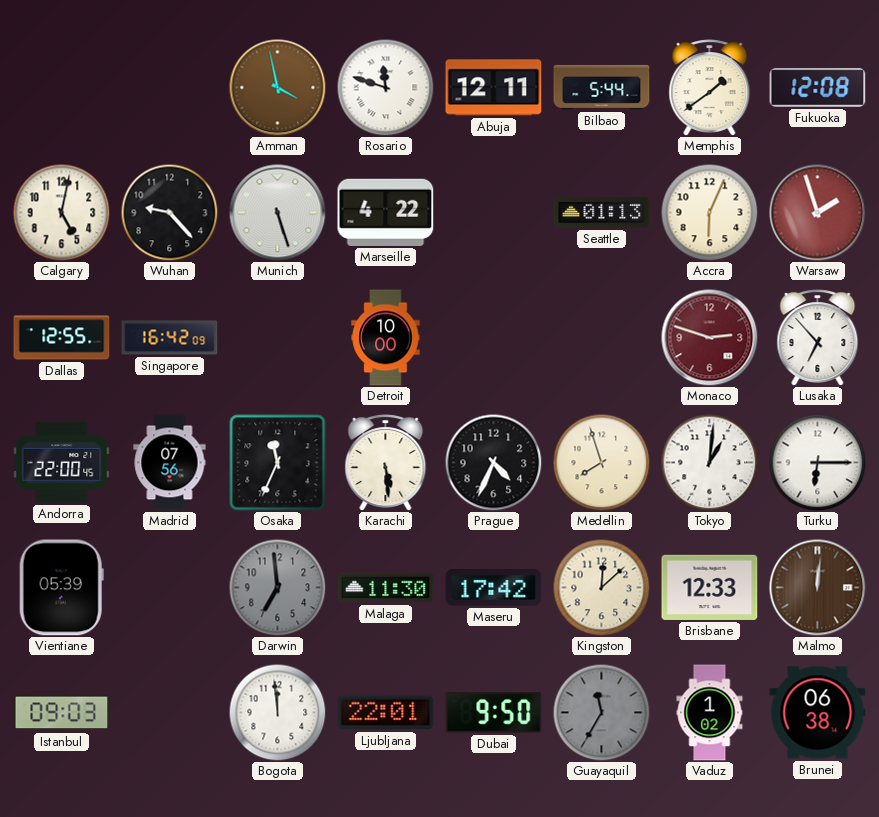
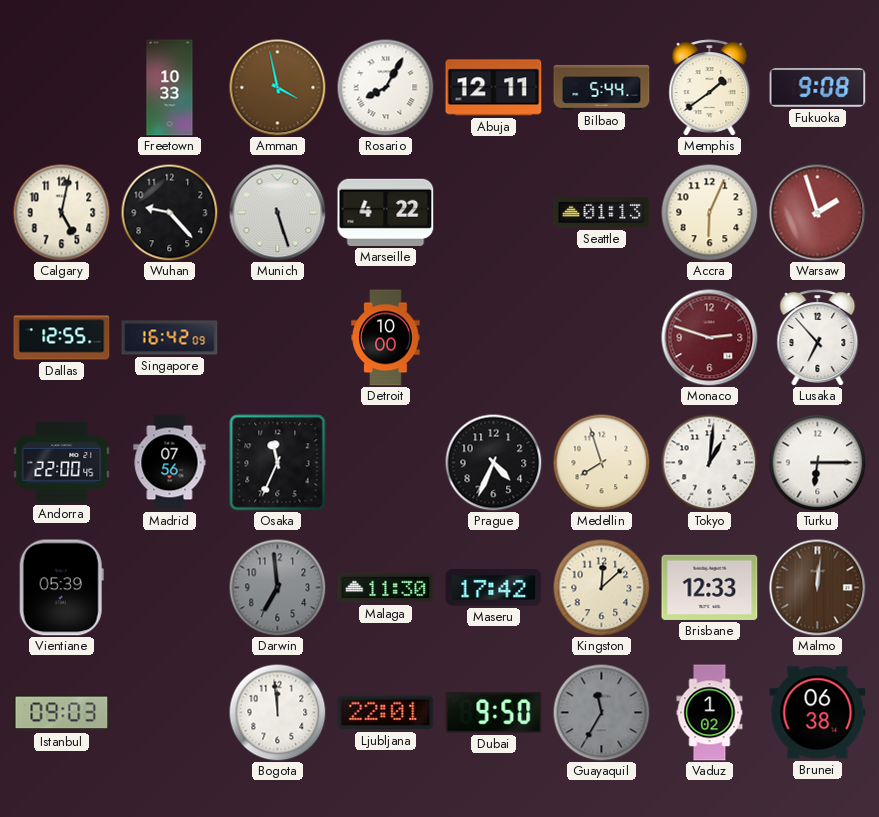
Freetown: none -> 10:33 (170, 88)
Rosario: 11:48 -> 8:05 (385, 87)
Fukuoka: 12:08 -> 9:08 (818, 87)
Karachi: 5:29 -> none (386, 463)
